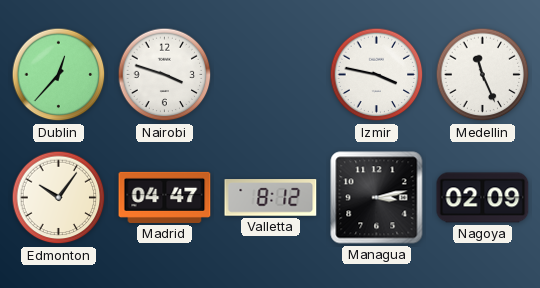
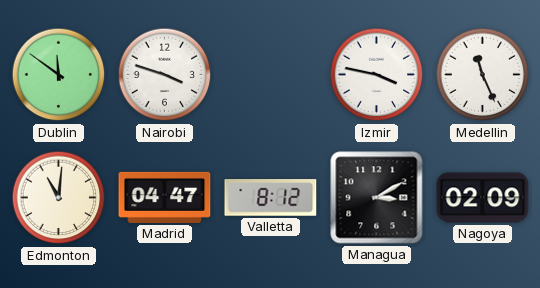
Dublin: 12:37 -> 11:51 (59, 75)
Edmonton: 10:06 -> 11:01 (59, 198)
Managua: 3:13 -> 3:10 (377, 198)
